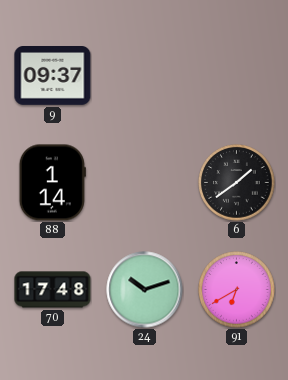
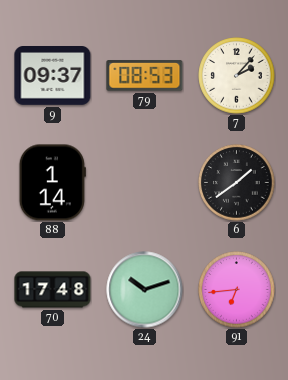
79: none -> 08:53 (145, 76)
7: none -> 2:07 (237, 76)
91: 6:40 -> 6:44 (237, 290)
